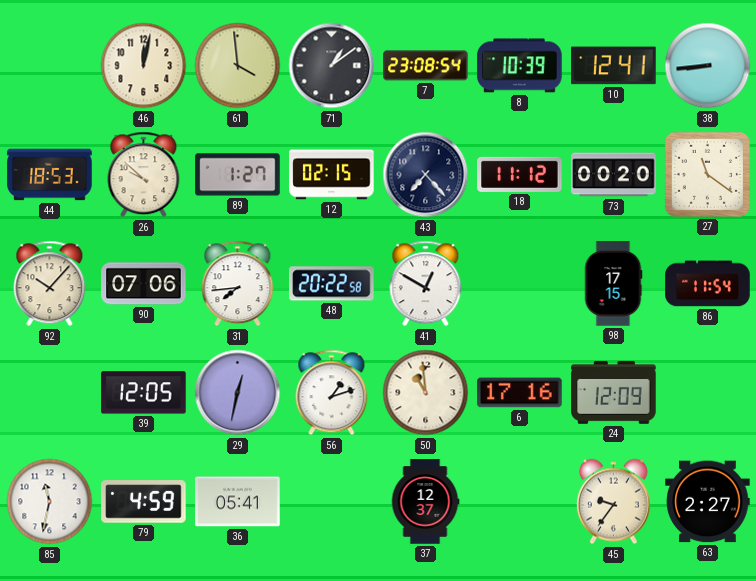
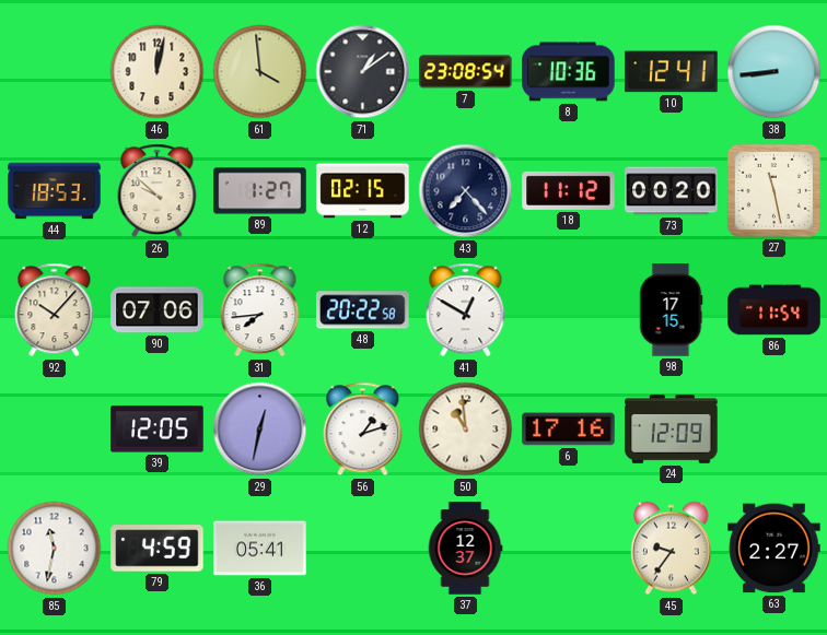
8: 10:39 -> 10:36 (569, 72)
27: 11:21 -> 11:28 (773, 190)
